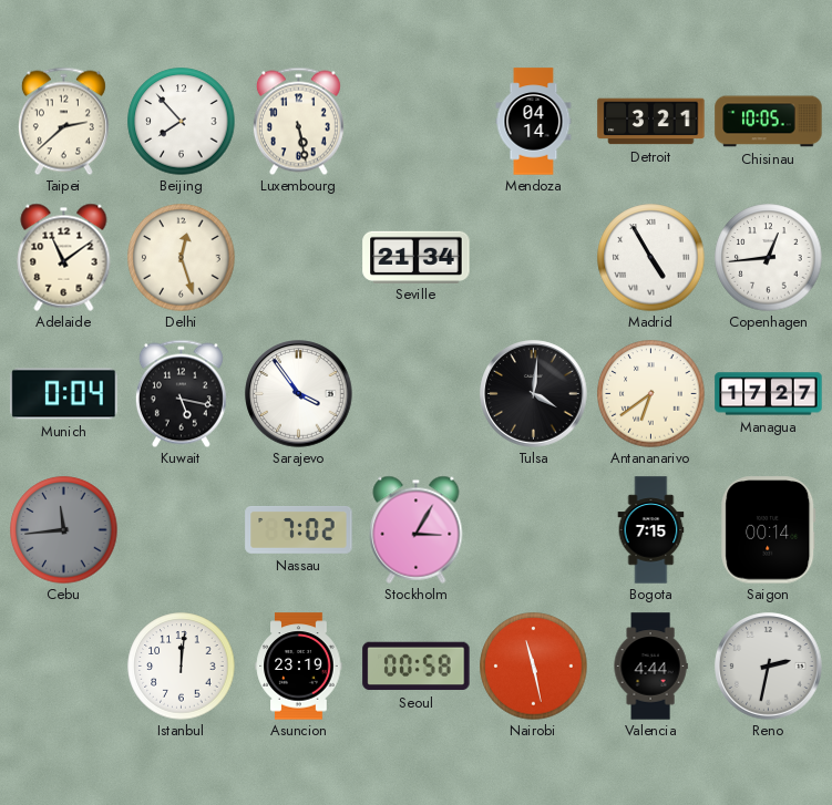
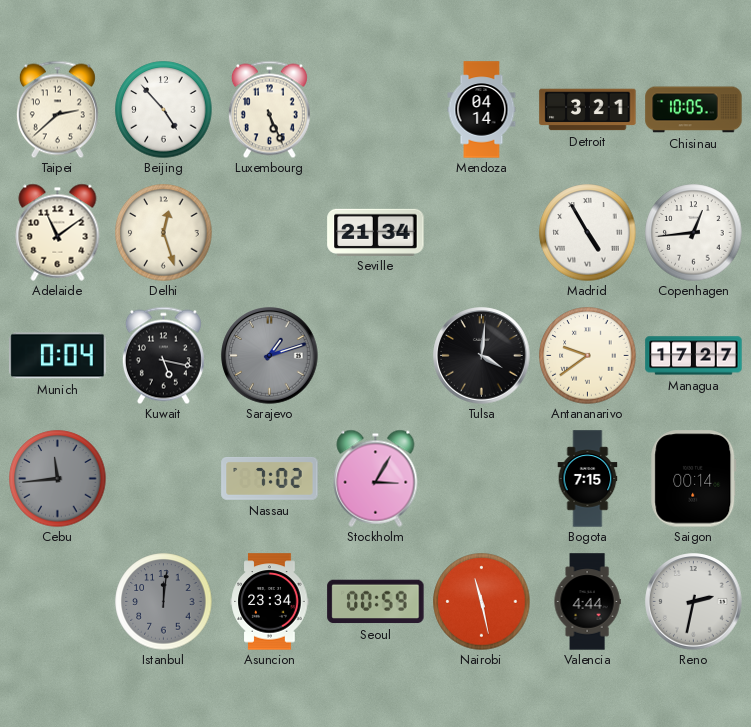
Beijing: 7:53 -> 4:53 (164, 110)
Luxembourg: 5:28 -> 5:26 (269, 109)
Sarajevo: 3:54 -> 1:12 (270, 356)
Sarajevo dial: white -> grey (270, 356)
Antananarivo: 6:39 -> 9:39 (588, 356)
Istanbul dial: white -> grey (164, 602)
Asuncion: 23:19 -> 23:34 (270, 602)
Seoul: 00:58 -> 00:59 (376, 602)
